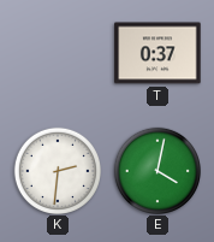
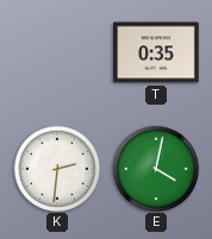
T: 0:37 -> 0:35 (156, 52)
